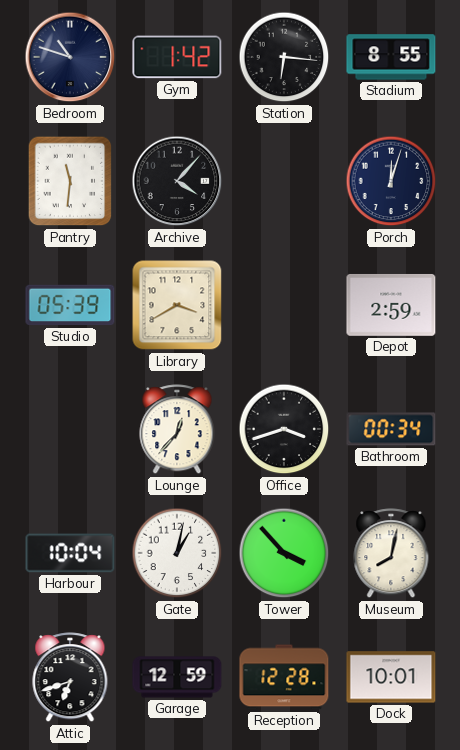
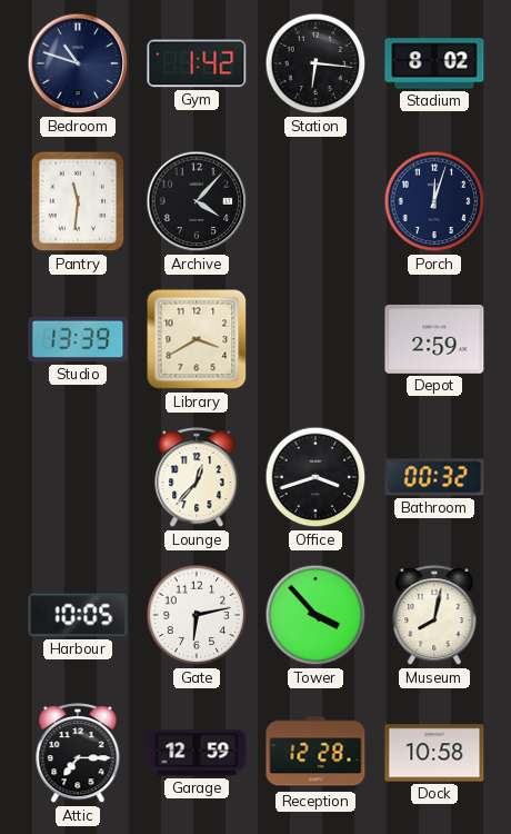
Stadium: 8:55 -> 8:02 (434, 63)
Studio: 05:39 -> 13:39 (78, 339)
Bathroom: 00:34 -> 00:32 (434, 477)
Harbour: 10:04 -> 10:05 (78, 615)
Gate: 1:02 -> 6:13 (197, 615)
Attic: 6:42 -> 7:15 (78, 754)
Dock: 10:01 -> 10:58 (434, 753)
